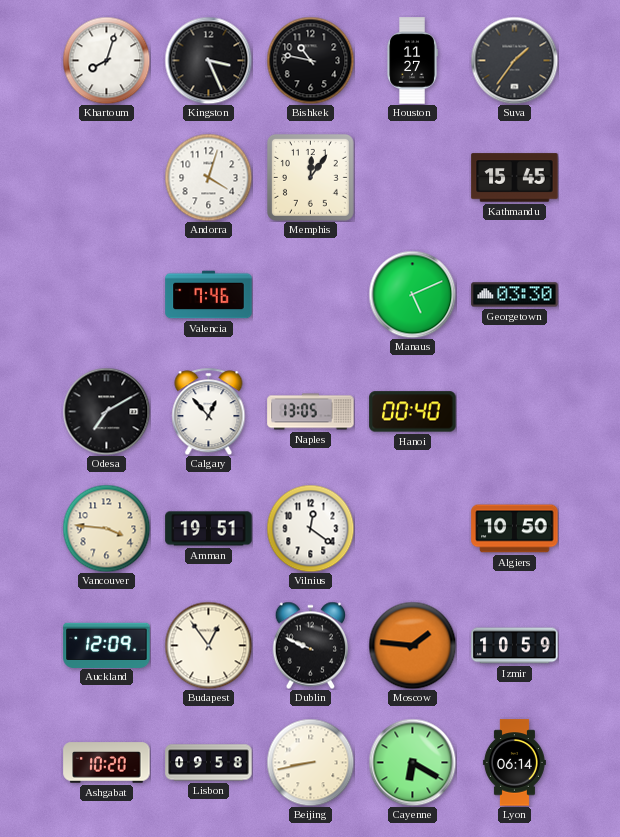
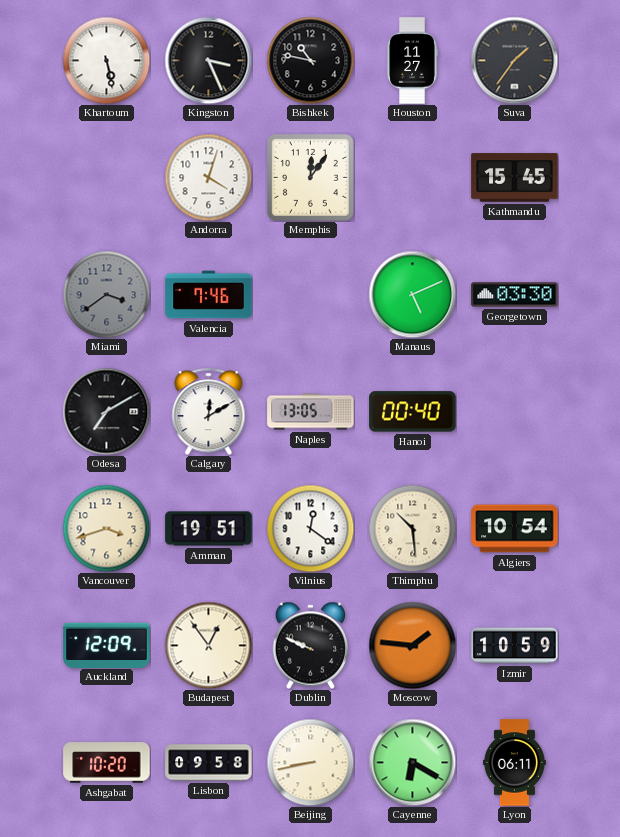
Khartoum: 8:03 -> 5:28 (106, 60)
Miami: none -> 3:39 (106, 294)
Calgary: 12:53 -> 12:10 (209, 411)
Vancouver: 3:46 -> 3:42 (106, 528)
Thimphu: none -> 10:29 (412, 528)
Algiers: 10:50 -> 10:54 (515, 529)
Lyon: 06:14 -> 06:11 (514, 763)
